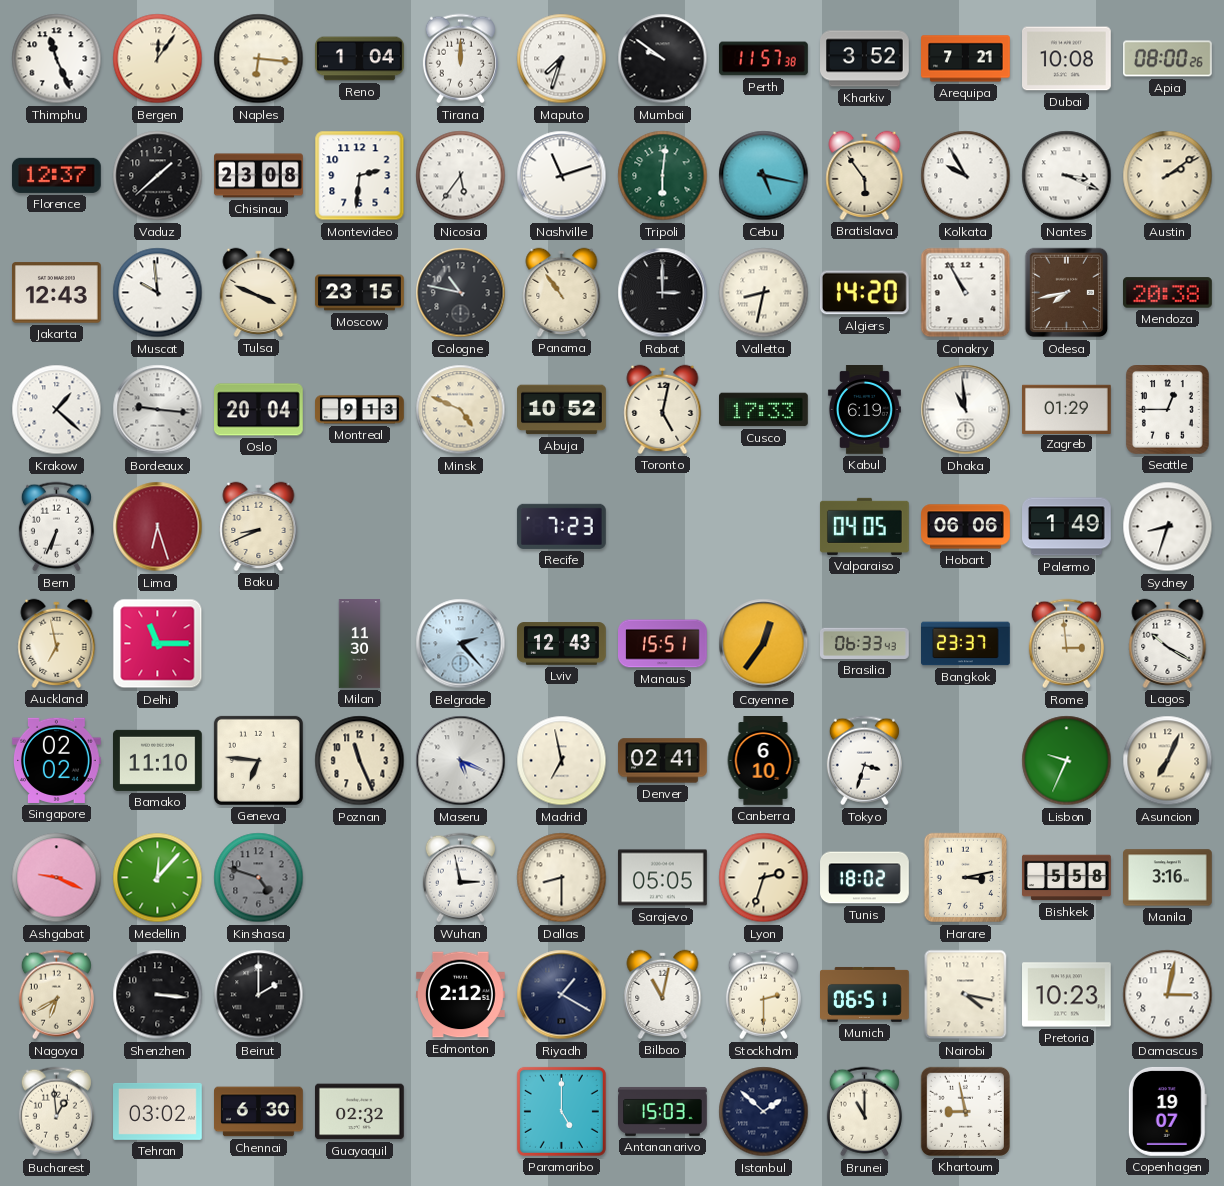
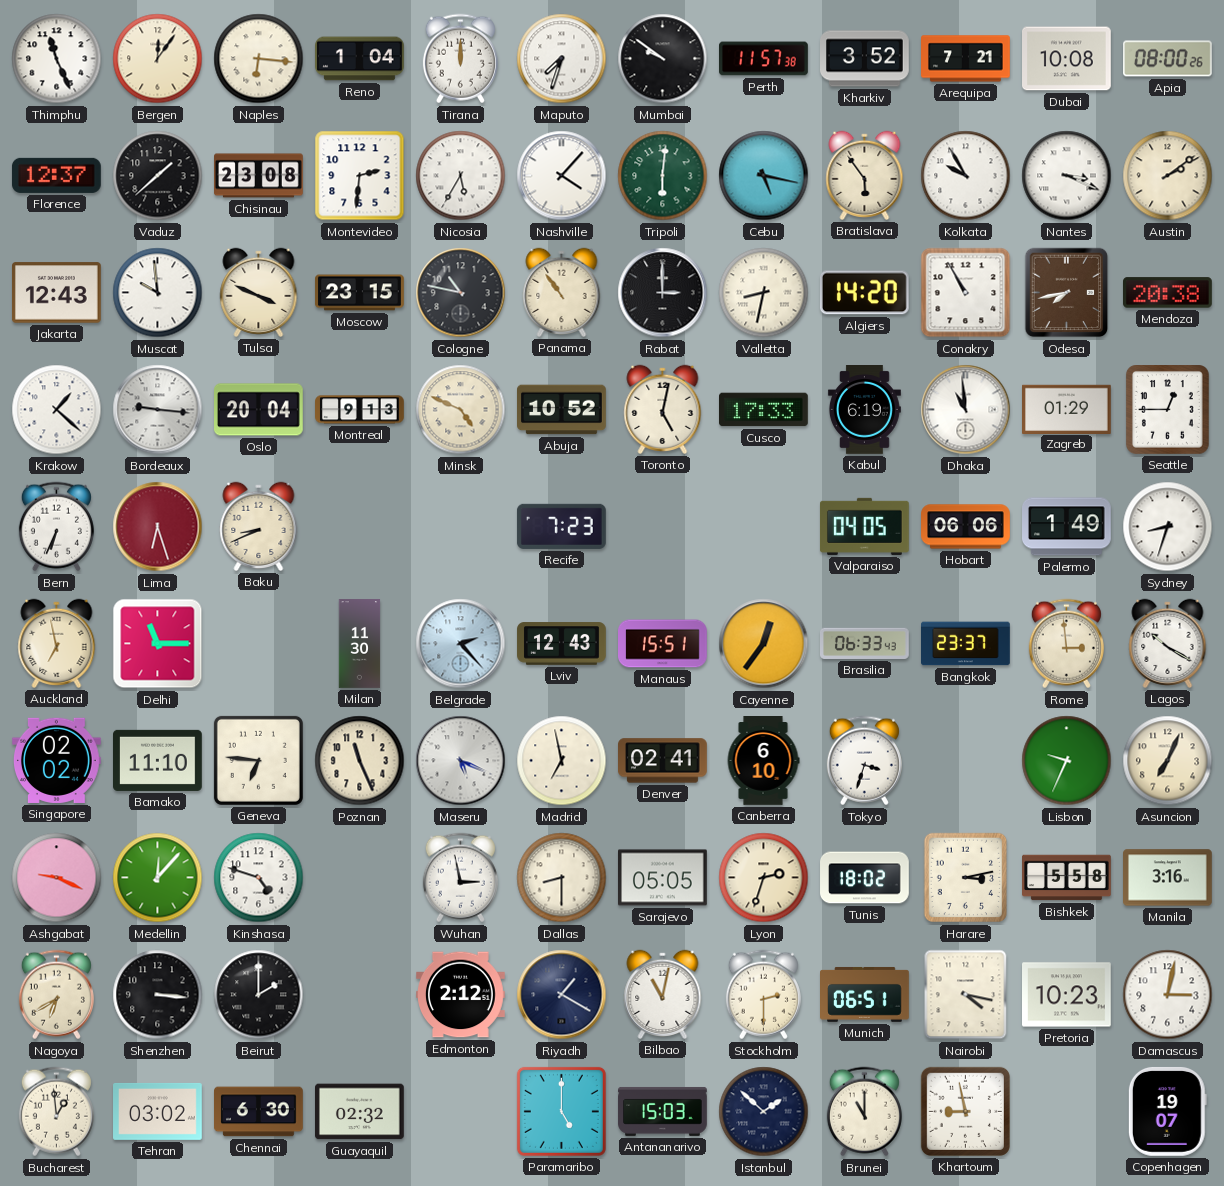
Nicosia: 5:36 -> 5:35 (461, 176)
Nashville: 11:12 -> 4:07 (562, 176)
Kinshasa dial: grey -> white (259, 878)
